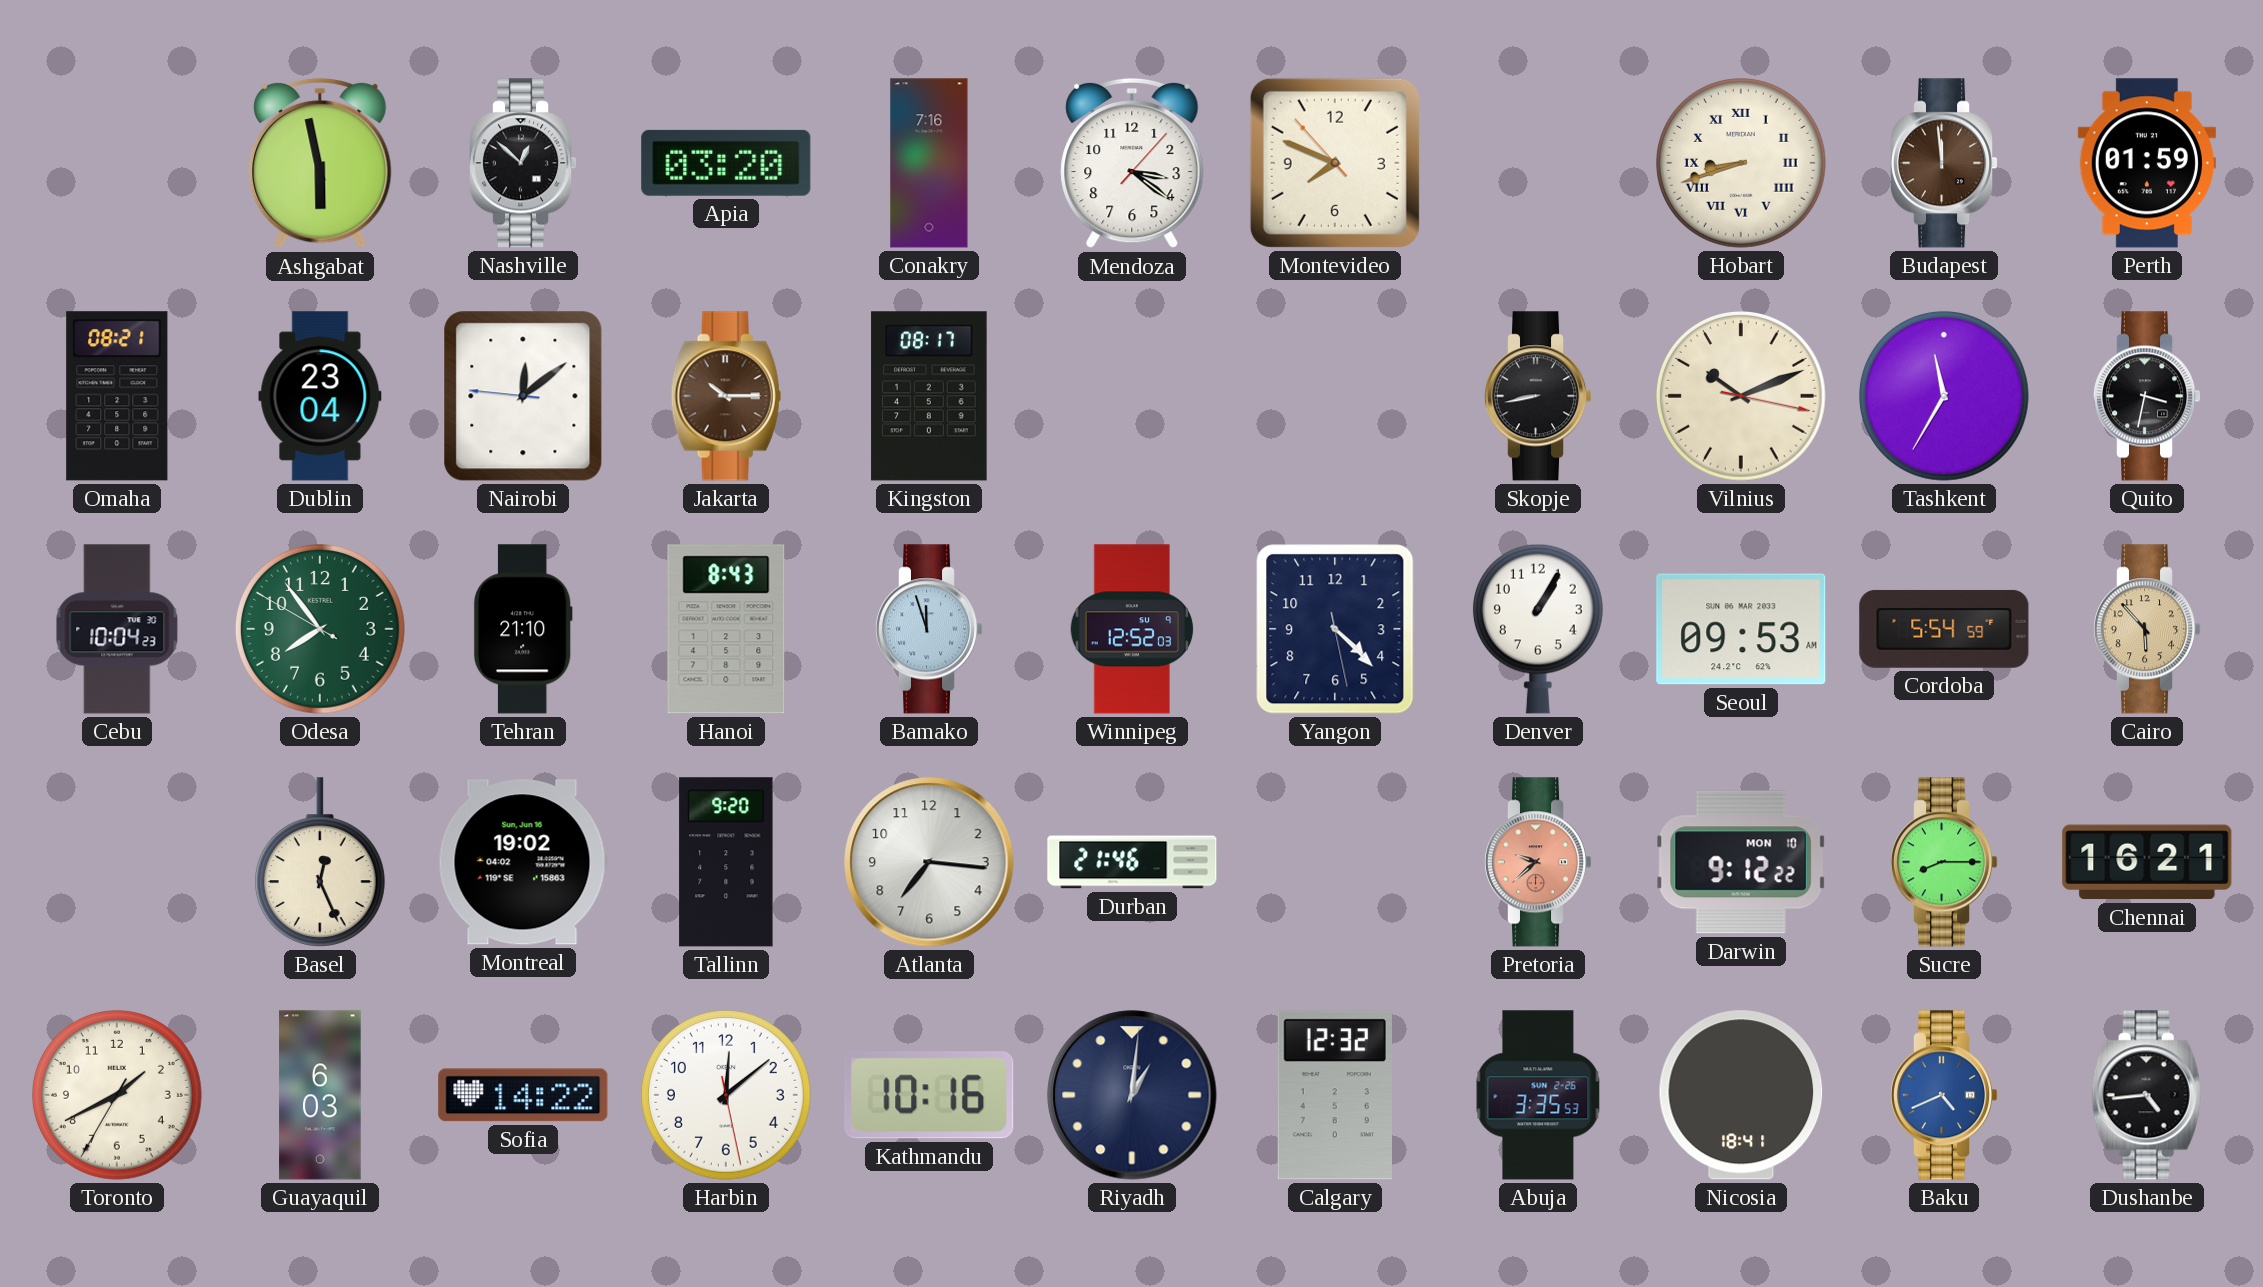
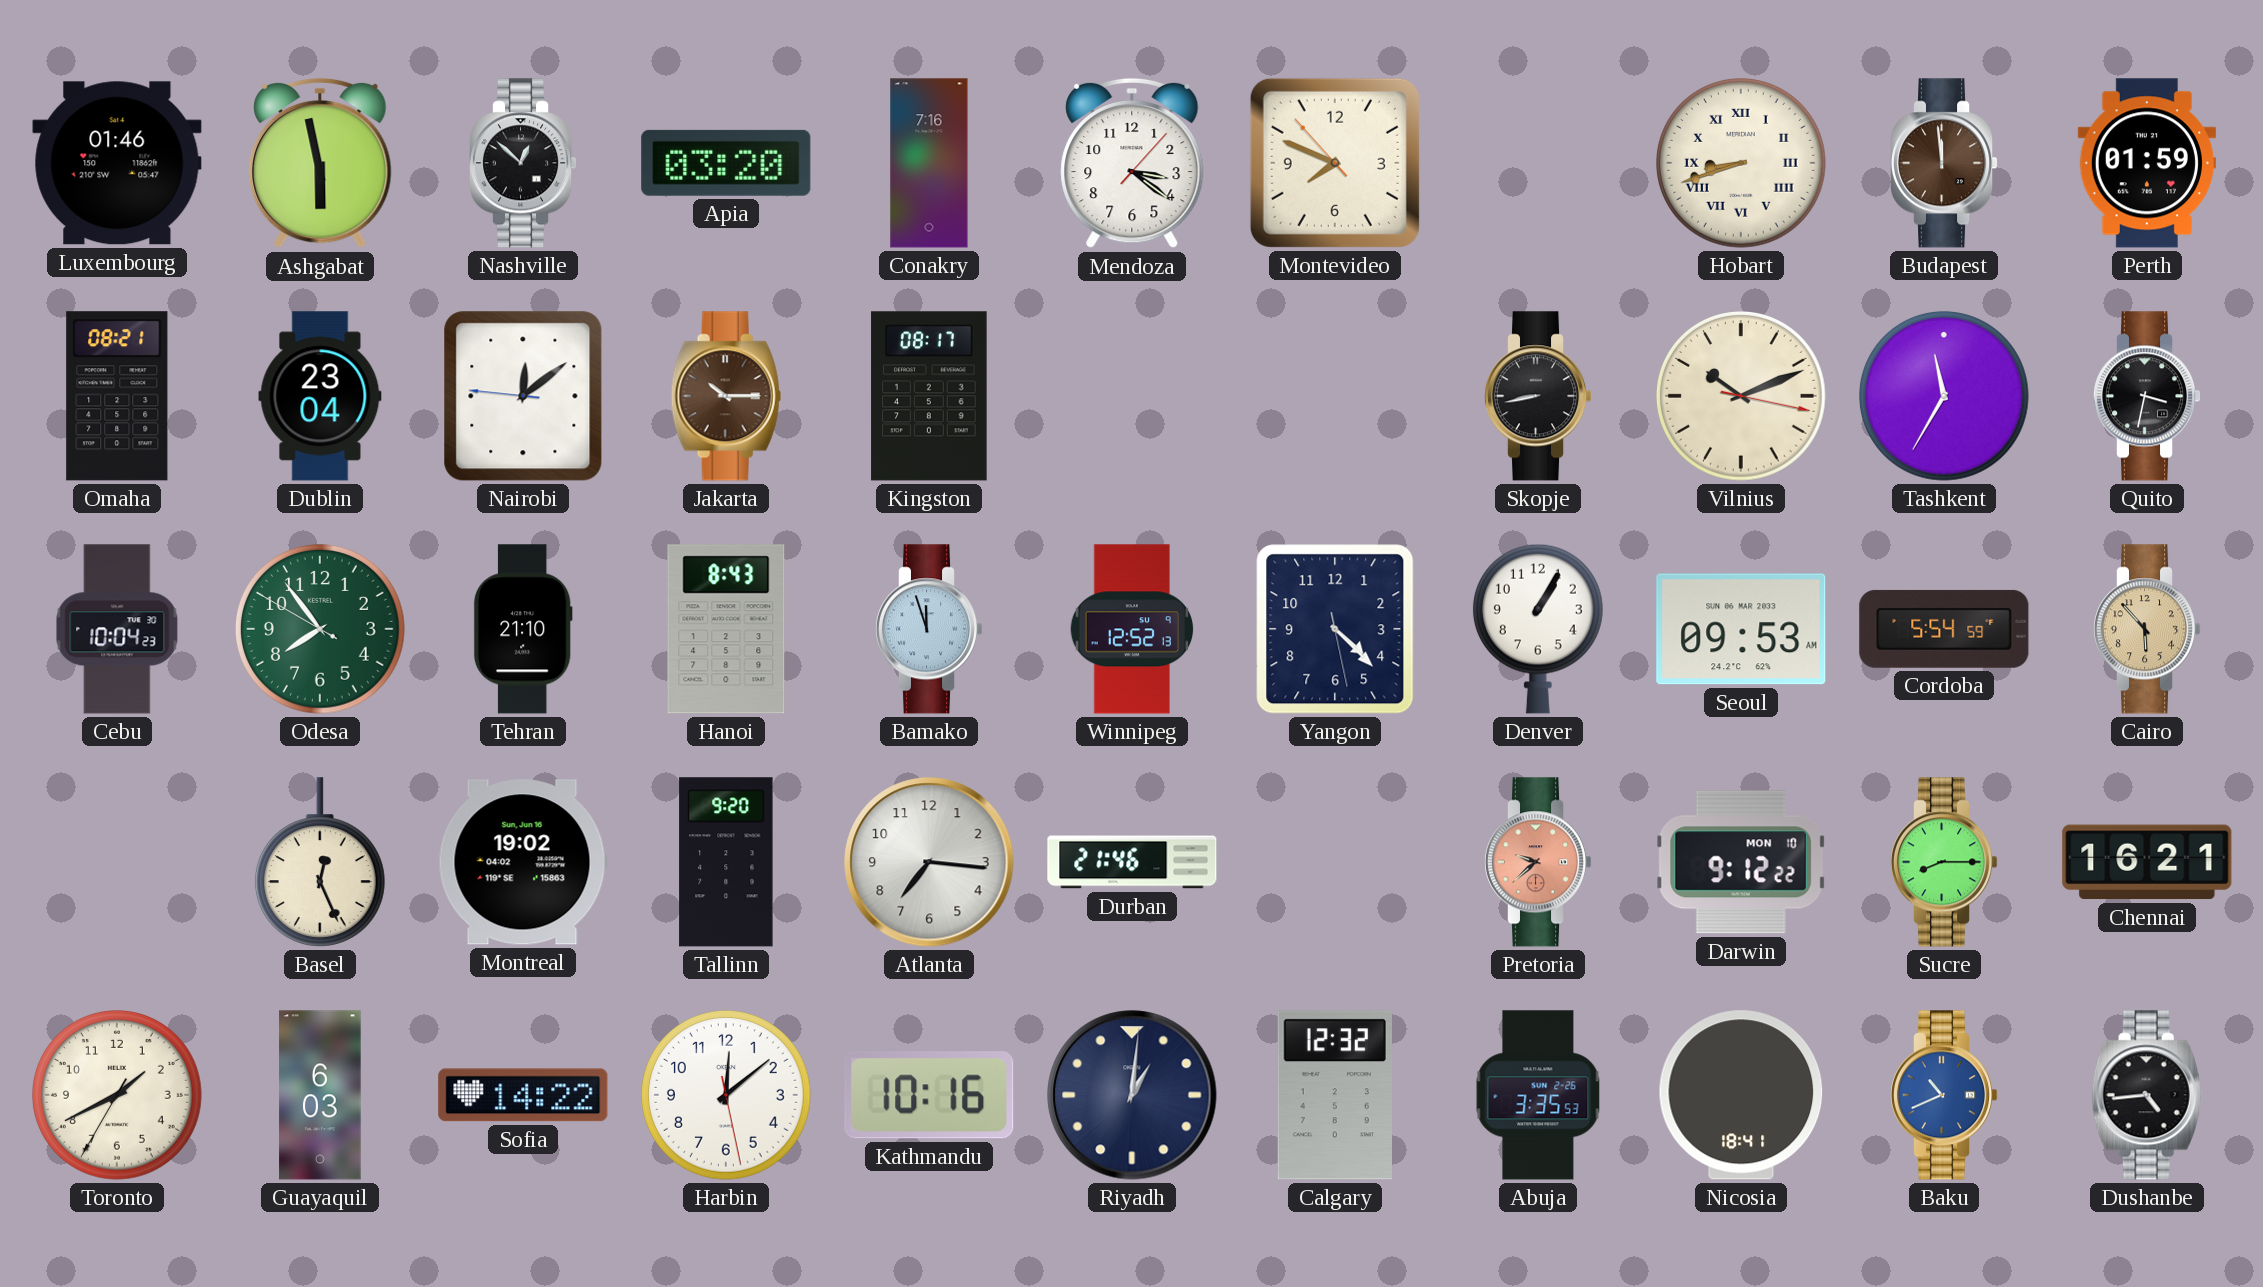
Luxembourg: none -> 01:46 (117, 163)
Winnipeg: 12:52:03 -> 12:52:13 (1132, 629)
Baku: 4:41 -> 10:41 (1944, 1095)
